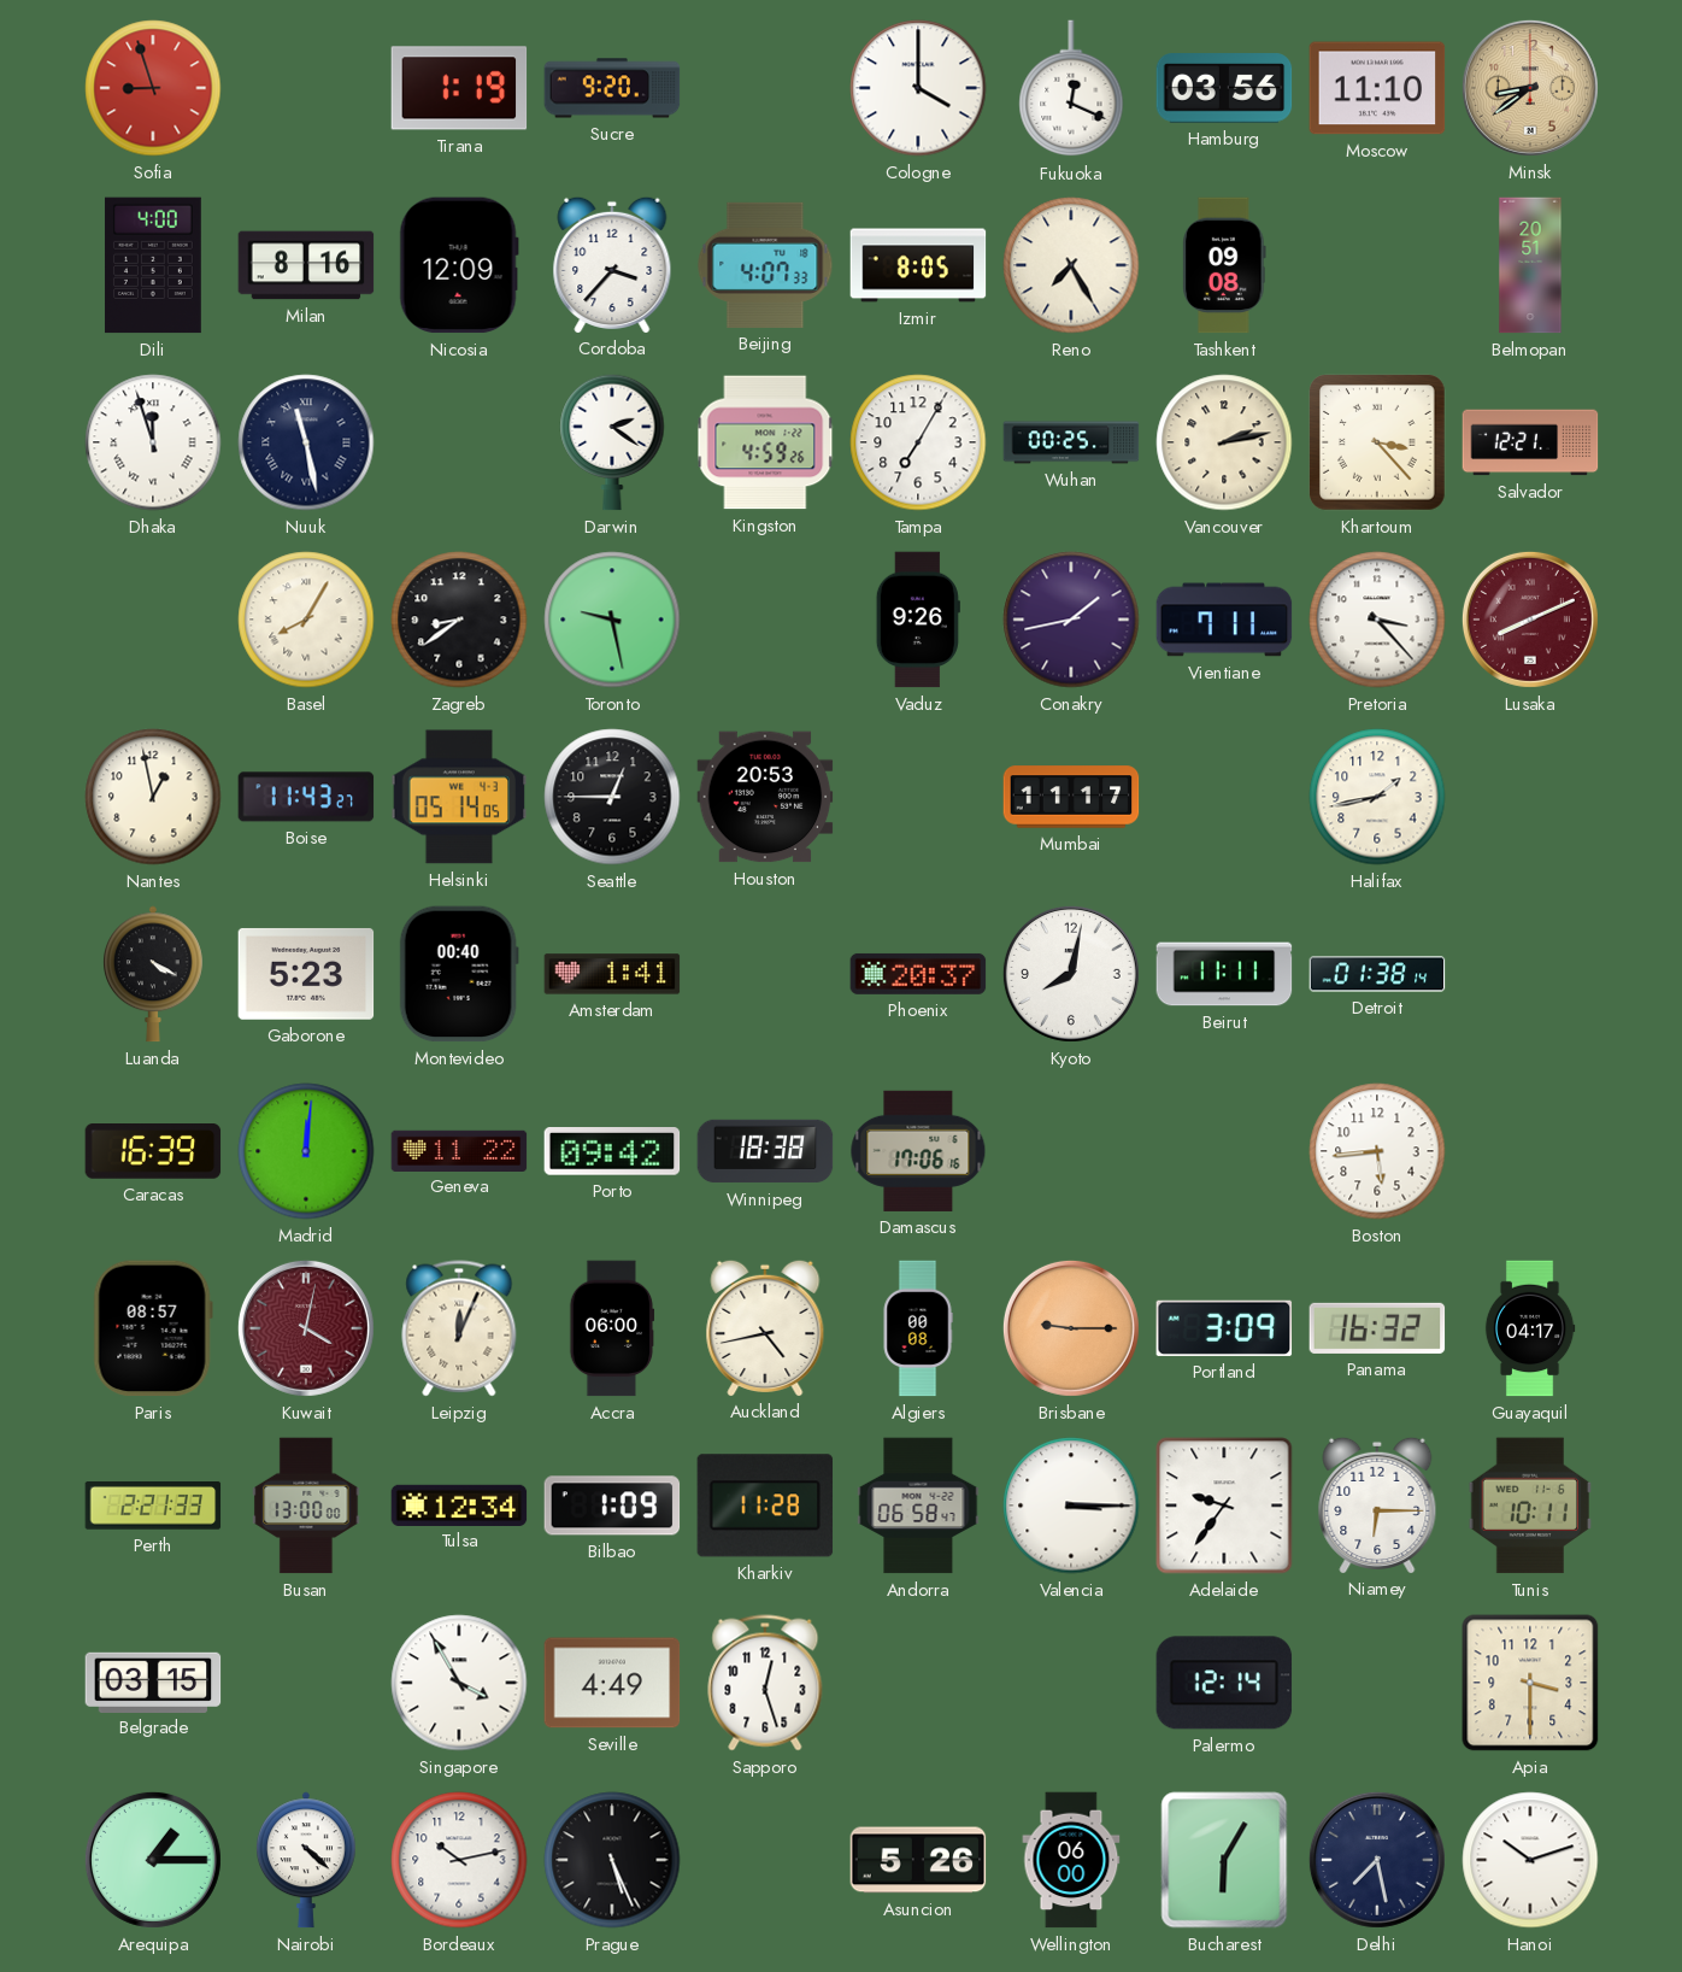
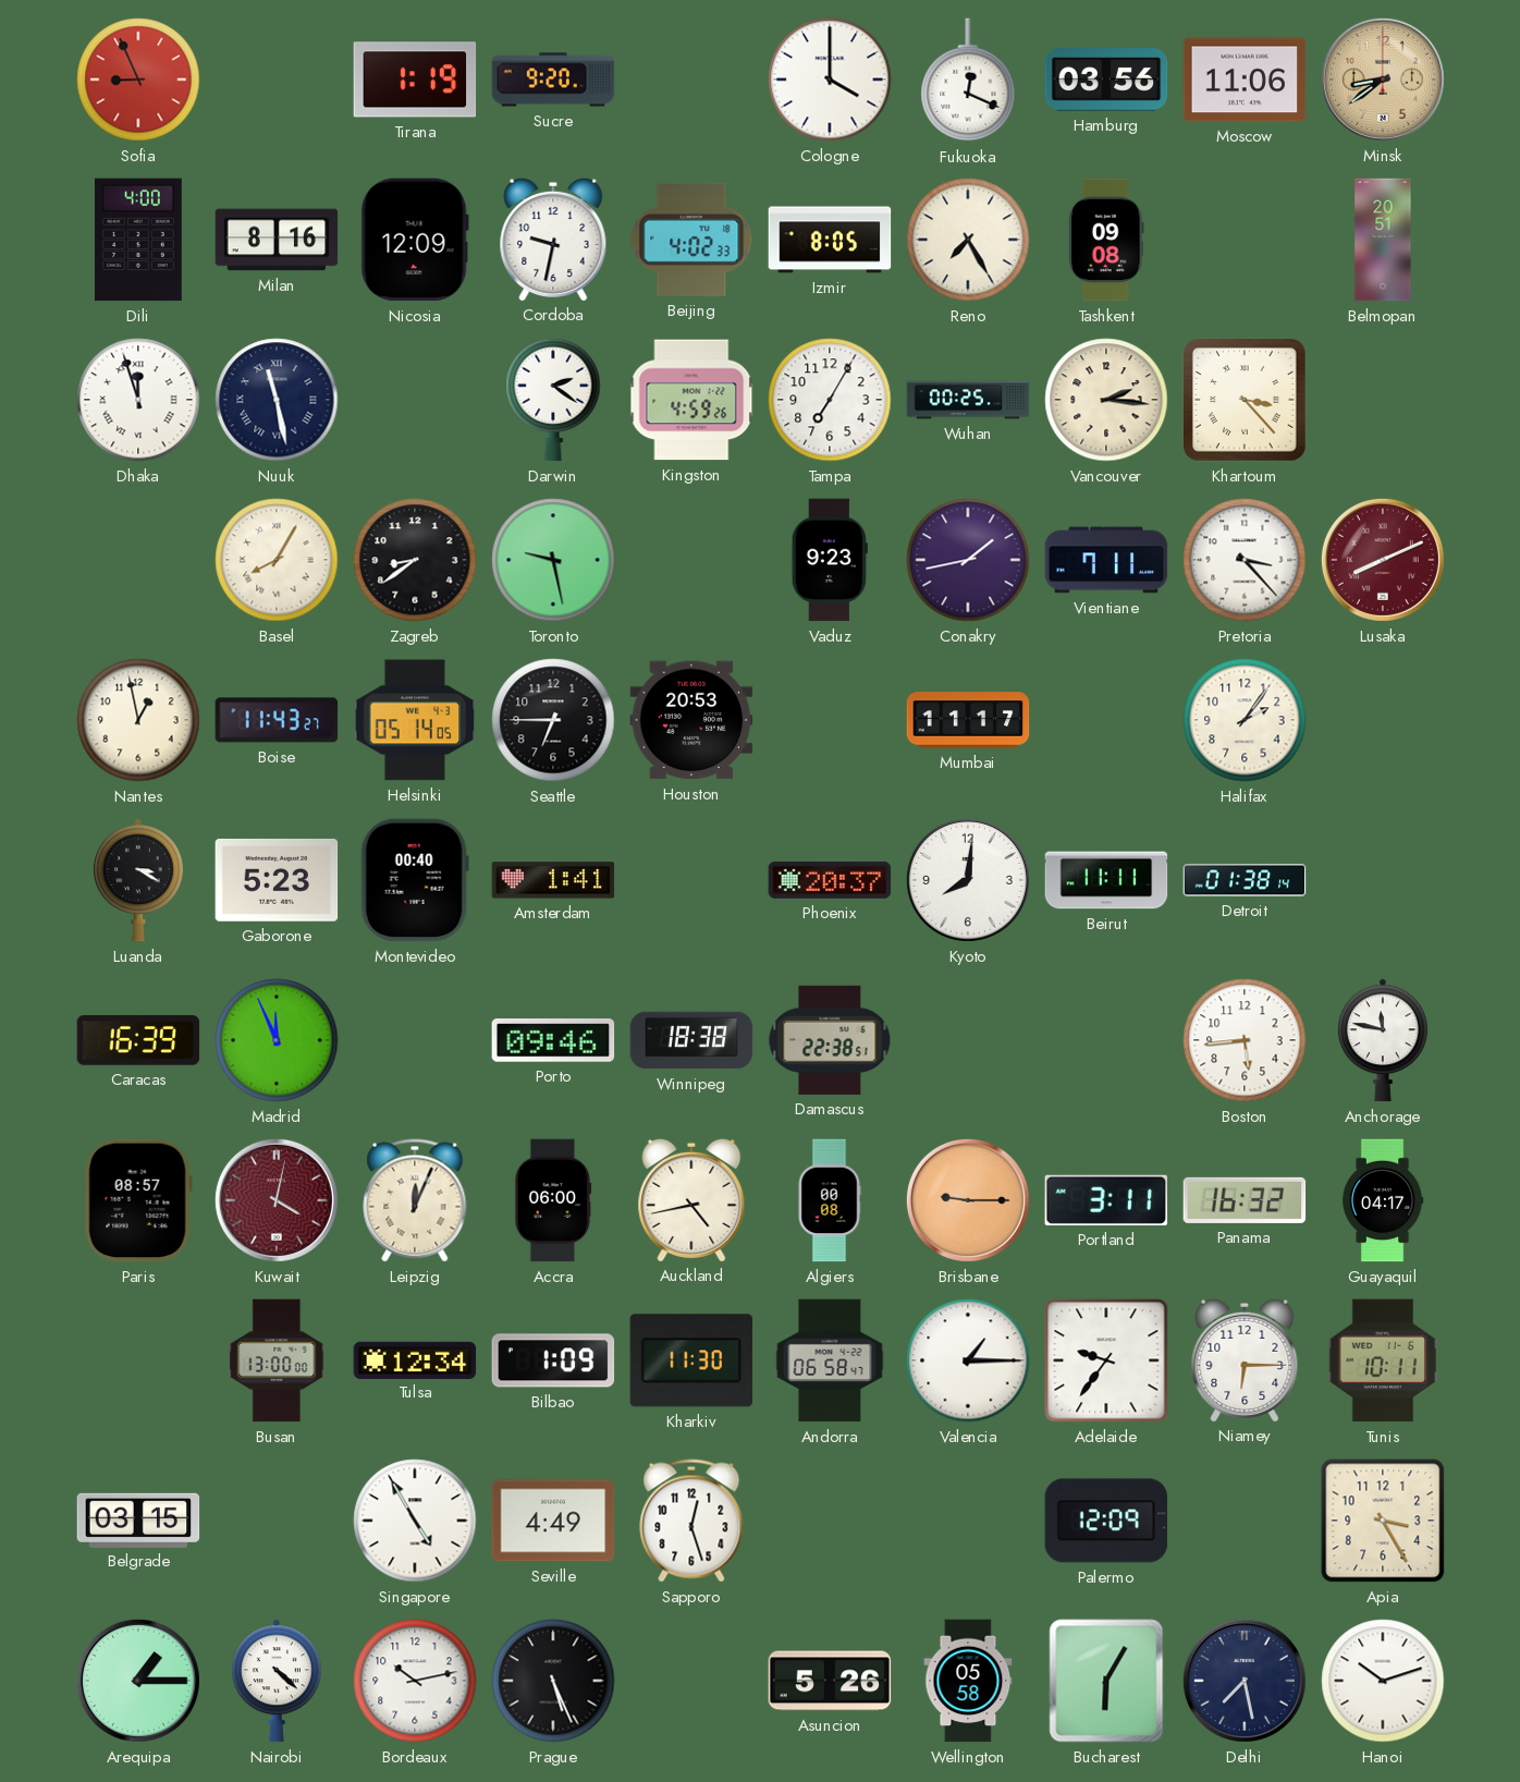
Sofia: 8:57 -> 8:56 (138, 80)
Moscow: 11:10 -> 11:06 (1245, 80)
Cordoba: 3:37 -> 9:32 (553, 239)
Beijing: 4:07 -> 4:02 (691, 240)
Vancouver: 2:13 -> 2:16 (1106, 400)
Salvador: 12:21 -> none (1530, 442)
Vaduz: 9:26 -> 9:23 (830, 560)
Seattle: 12:45 -> 6:45 (553, 720)
Halifax: 1:43 -> 2:06 (1245, 720)
Luanda: 4:20 -> 3:20 (138, 880)
Kyoto: 8:02 -> 8:01 (968, 880)
Madrid: 12:01 -> 11:56 (277, 1040)
Geneva: 11:22 -> none (459, 1150)
Porto: 09:42 -> 09:46 (553, 1041)
Damascus: 17:06 -> 22:38 (830, 1040)
Anchorage: none -> 11:47 (1383, 1040)
Portland: 3:09 -> 3:11 (1106, 1200)
Perth: 2:21 -> none (153, 1507)
Kharkiv: 11:28 -> 11:30 (691, 1360)
Valencia: 3:15 -> 1:15 (968, 1360)
Singapore: 3:55 -> 4:55 (415, 1521)
Palermo: 12:14 -> 12:09 (1106, 1521)
Apia: 3:30 -> 3:25 (1383, 1521)
Wellington: 06:00 -> 05:58 (968, 1681)
